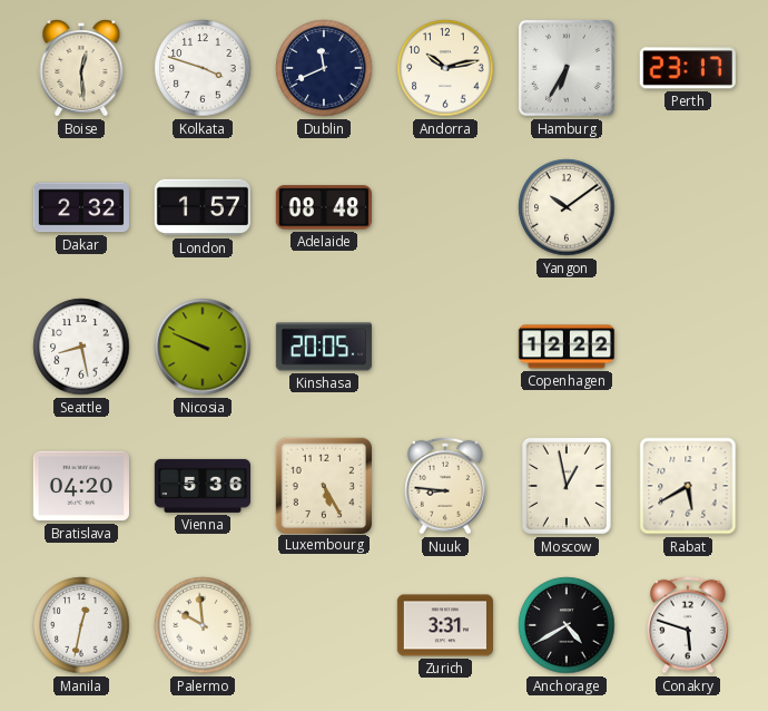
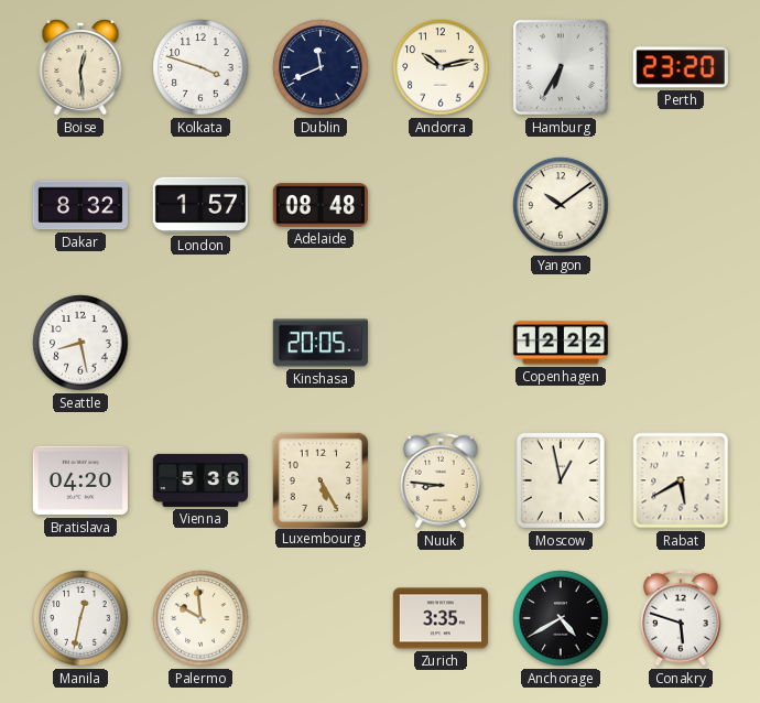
Perth: 23:17 -> 23:20 (681, 67)
Dakar: 2:32 -> 8:32 (79, 205)
Nicosia: 9:49 -> none (203, 347)
Zurich: 3:31 -> 3:35 (439, 618)
